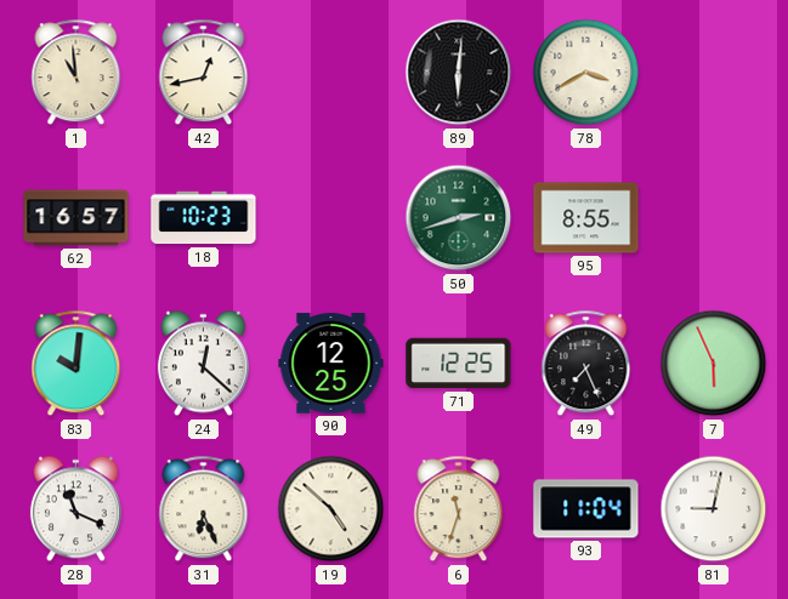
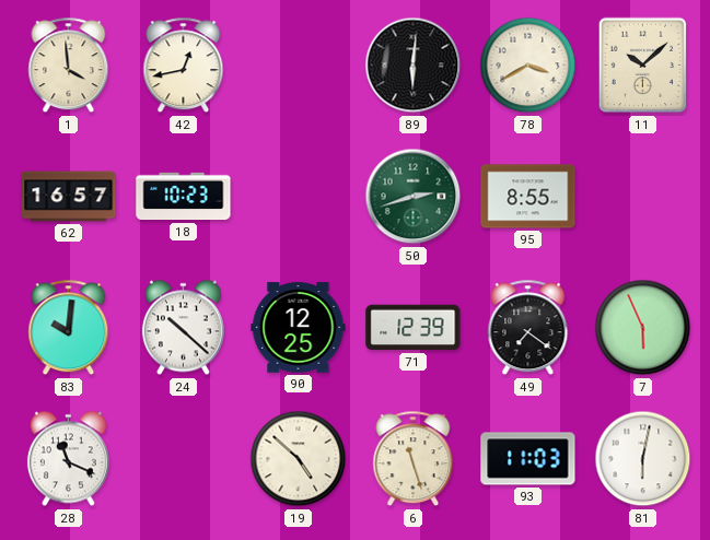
1: 10:59 -> 3:59 (69, 66)
11: none -> 10:08 (643, 66)
24: 12:22 -> 10:22 (183, 328)
71: 12:25 -> 12:39 (414, 328)
49: 7:26 -> 7:21 (528, 328)
31: 6:26 -> none (204, 509)
6: 11:33 -> 11:27 (414, 459)
93: 11:04 -> 11:03 (528, 459)
81: 9:02 -> 6:02 (643, 459)
